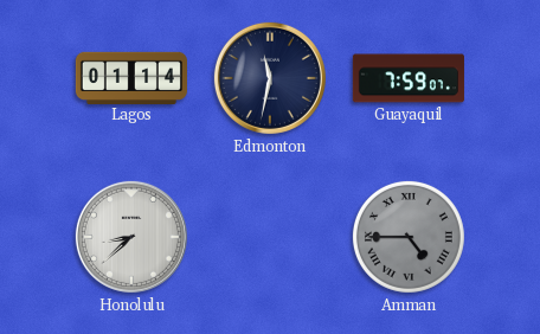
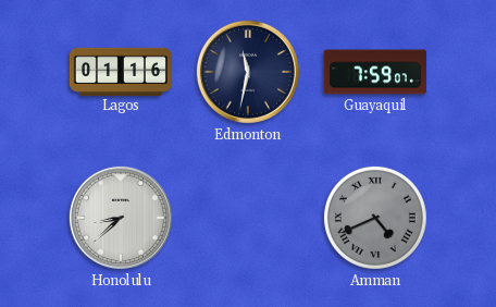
Lagos: 01:14 -> 01:16 (121, 71)
Amman: 4:45 -> 4:41 (375, 218)
